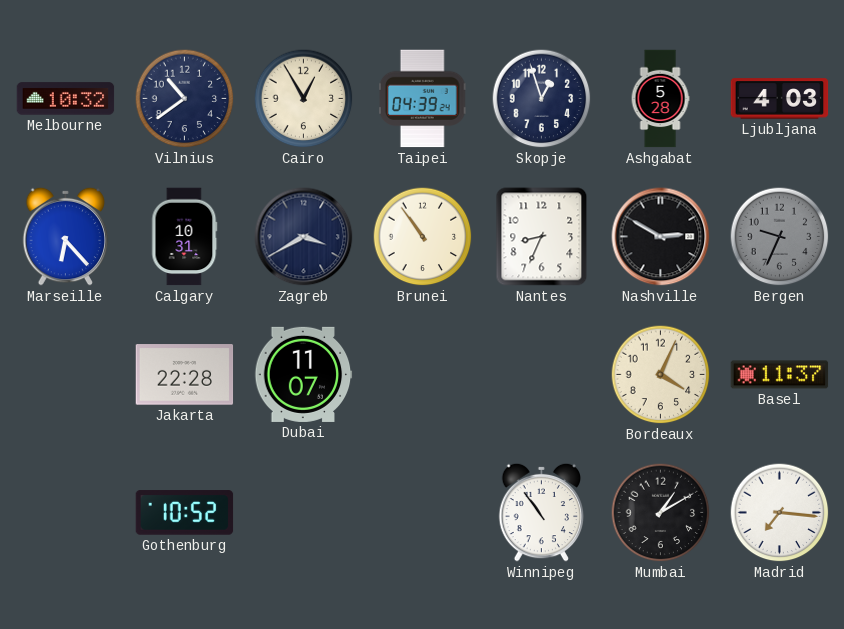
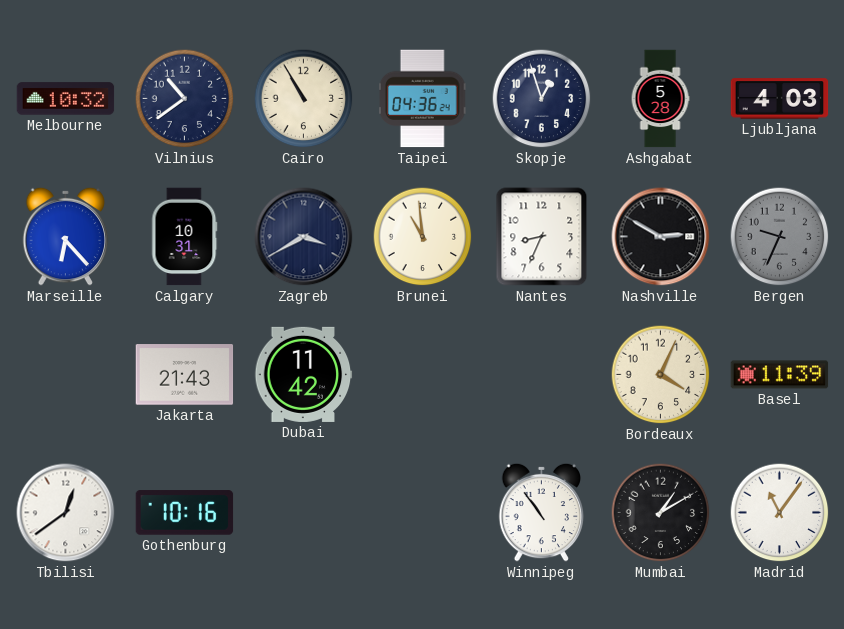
Cairo: 12:55 -> 10:55 (304, 99)
Taipei: 04:39 -> 04:36 (423, 99)
Brunei: 10:54 -> 10:59 (423, 237)
Jakarta: 22:28 -> 21:43 (185, 375)
Dubai: 11:07 -> 11:42 (304, 374)
Basel: 11:37 -> 11:39 (780, 375)
Tbilisi: none -> 12:39 (66, 513)
Gothenburg: 10:52 -> 10:16 (185, 513)
Madrid: 7:16 -> 11:06 (780, 513)
